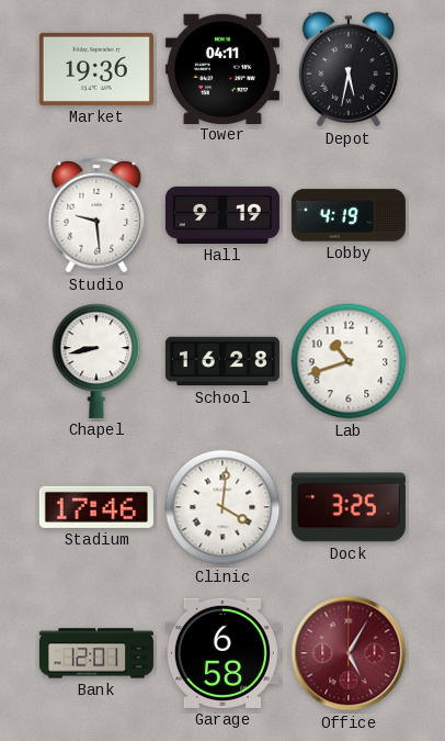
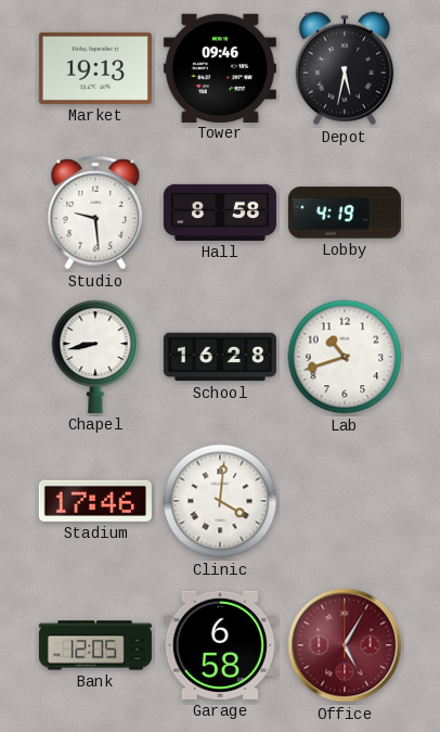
Market: 19:36 -> 19:13 (95, 68)
Tower: 04:11 -> 09:46 (220, 67)
Hall: 9:19 -> 8:58 (220, 213)
Dock: 3:25 -> none (349, 507)
Bank: 12:01 -> 12:05 (95, 645)
